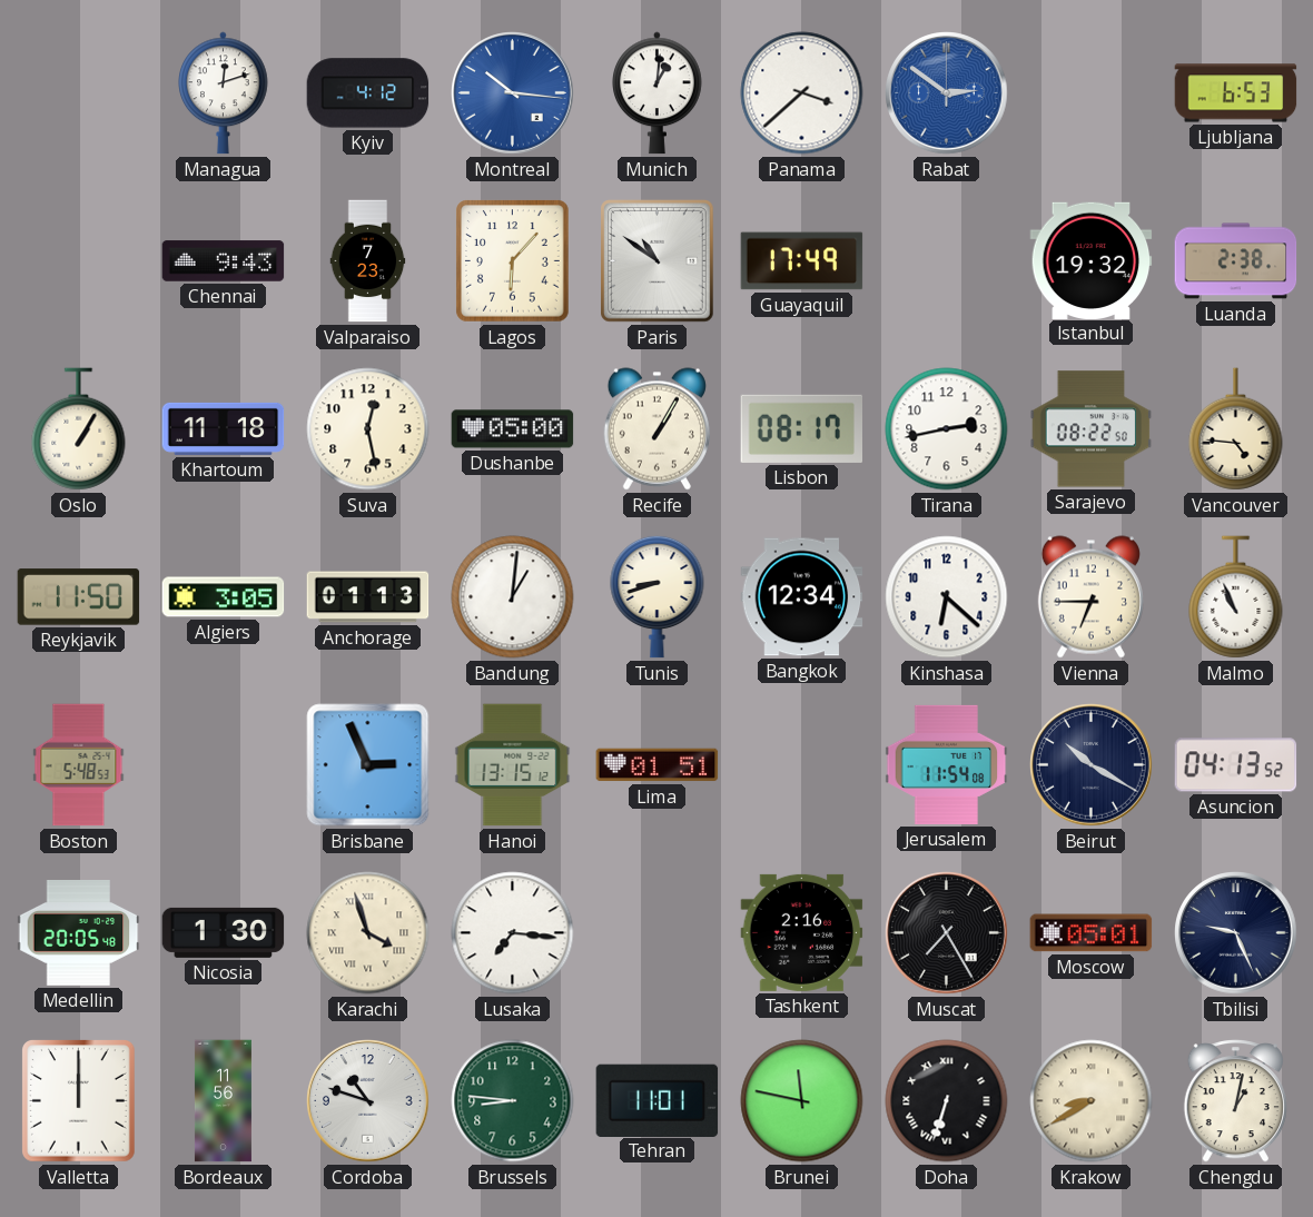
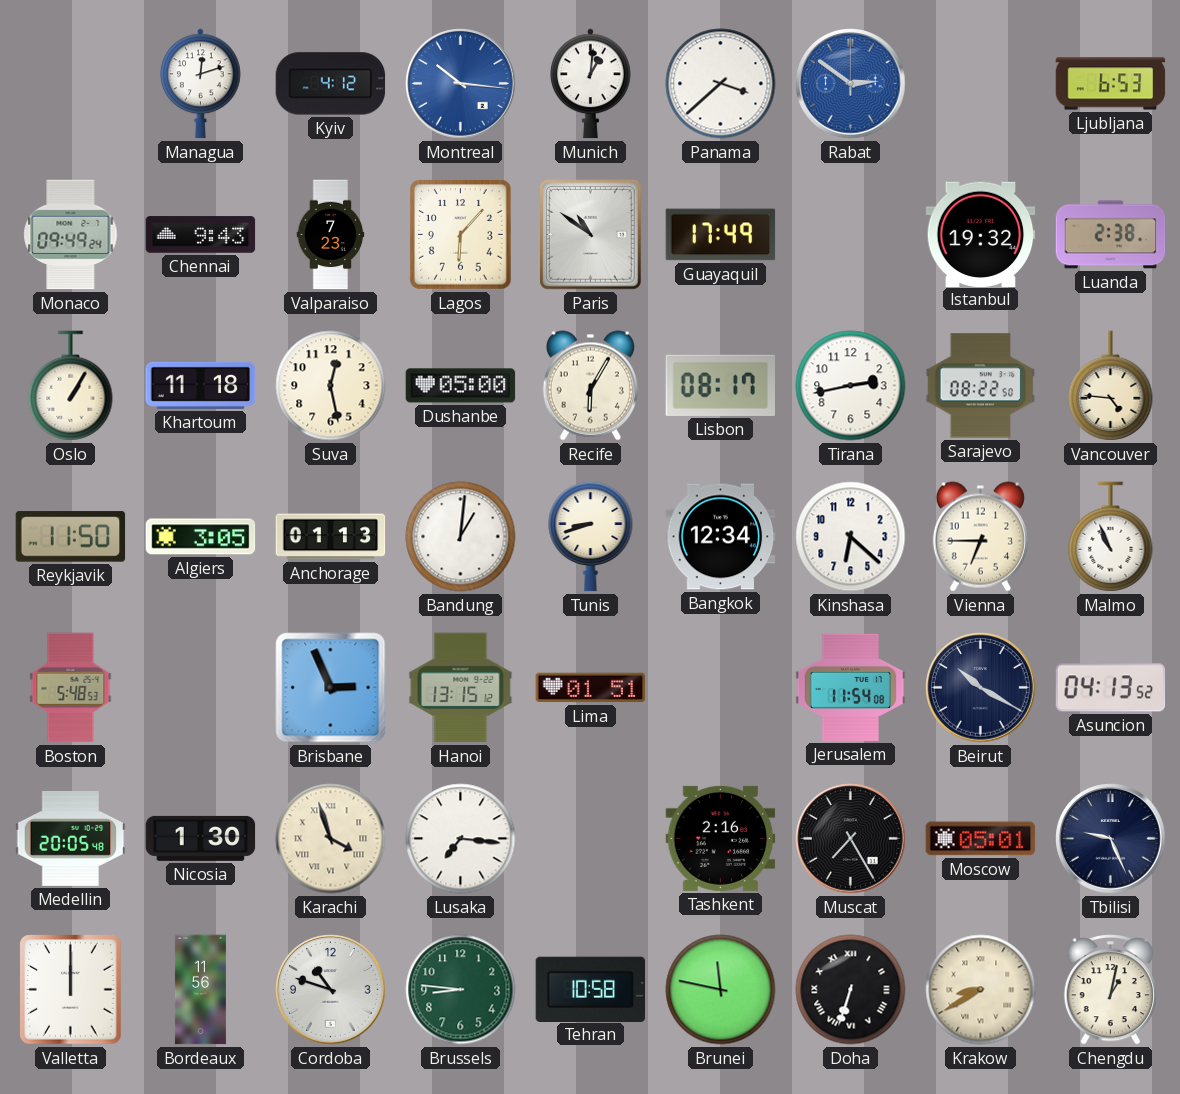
Monaco: none -> 09:49 (71, 235)
Recife: 1:05 -> 6:05 (590, 386)
Tehran: 11:01 -> 10:58 (591, 989)
